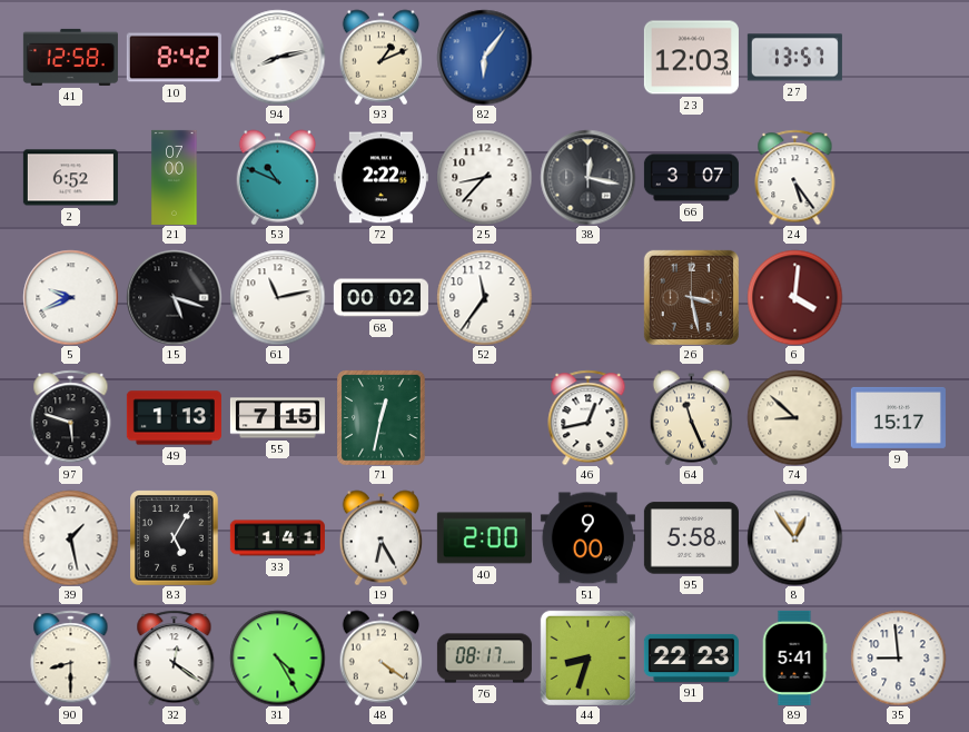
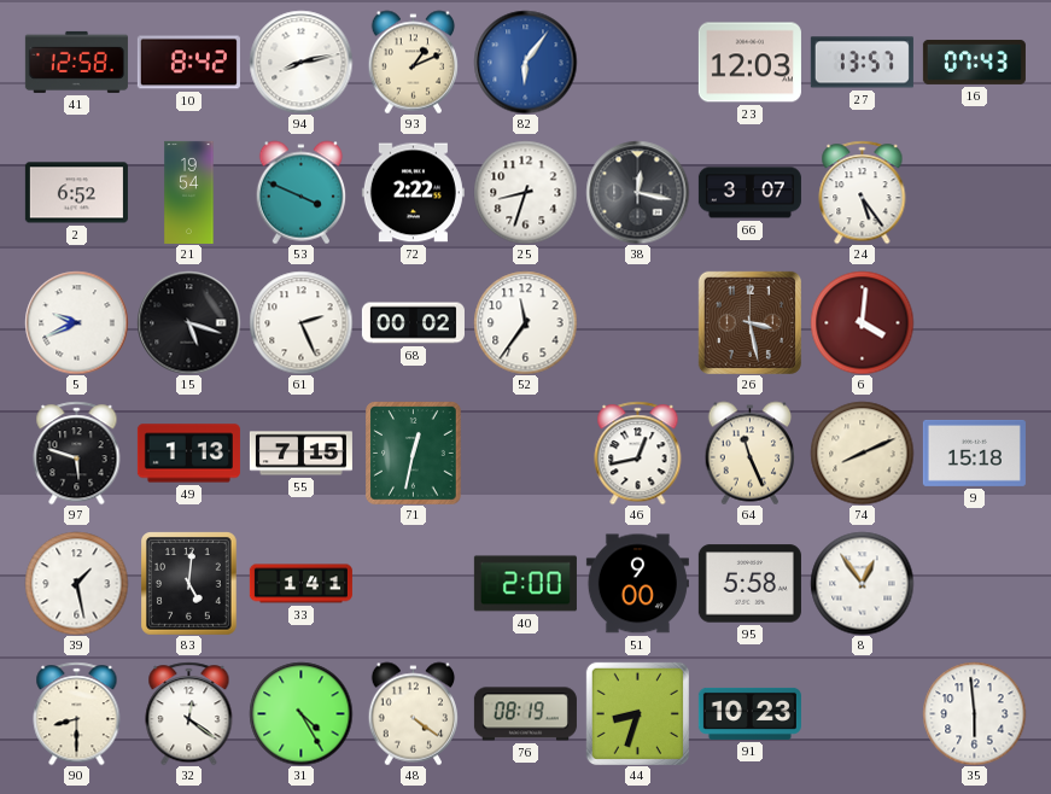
16: none -> 07:43 (974, 62)
21: 07:00 -> 19:54 (189, 192)
53: 10:49 -> 3:49 (302, 192)
25: 8:37 -> 8:33 (525, 192)
61: 11:13 -> 2:26 (300, 322)
74: 8:52 -> 8:11 (862, 453)
9: 15:17 -> 15:18 (974, 453)
83: 5:05 -> 5:01 (189, 583)
19: 6:25 -> none (382, 537)
76: 08:17 -> 08:19 (525, 714)
91: 22:23 -> 10:23 (749, 713)
89: 5:41 -> none (794, 657)
35: 8:59 -> 5:59 (974, 713)
